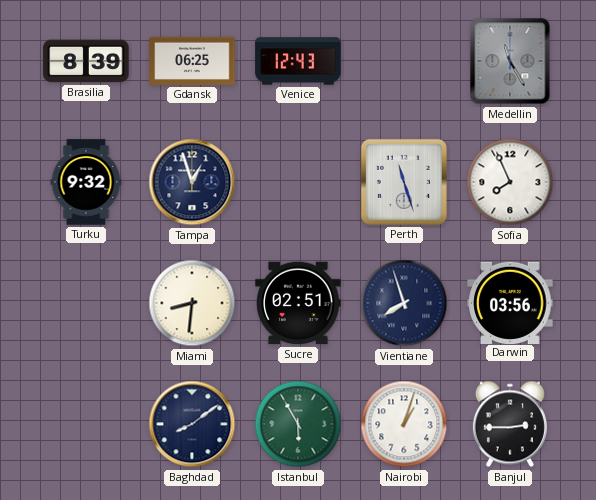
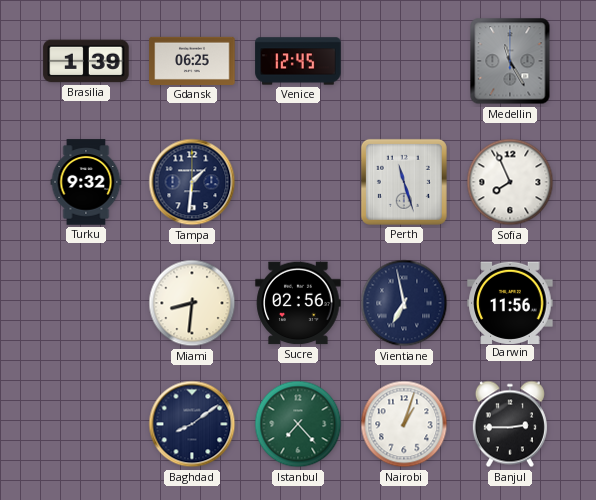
Brasilia: 8:39 -> 1:39 (86, 61)
Venice: 12:43 -> 12:45 (298, 61)
Tampa: 12:57 -> 1:31 (192, 182)
Sucre: 02:51 -> 02:56 (298, 303)
Vientiane: 7:57 -> 6:58 (404, 303)
Darwin: 03:56 -> 11:56 (510, 302)
Istanbul: 5:55 -> 7:23 (298, 424)
